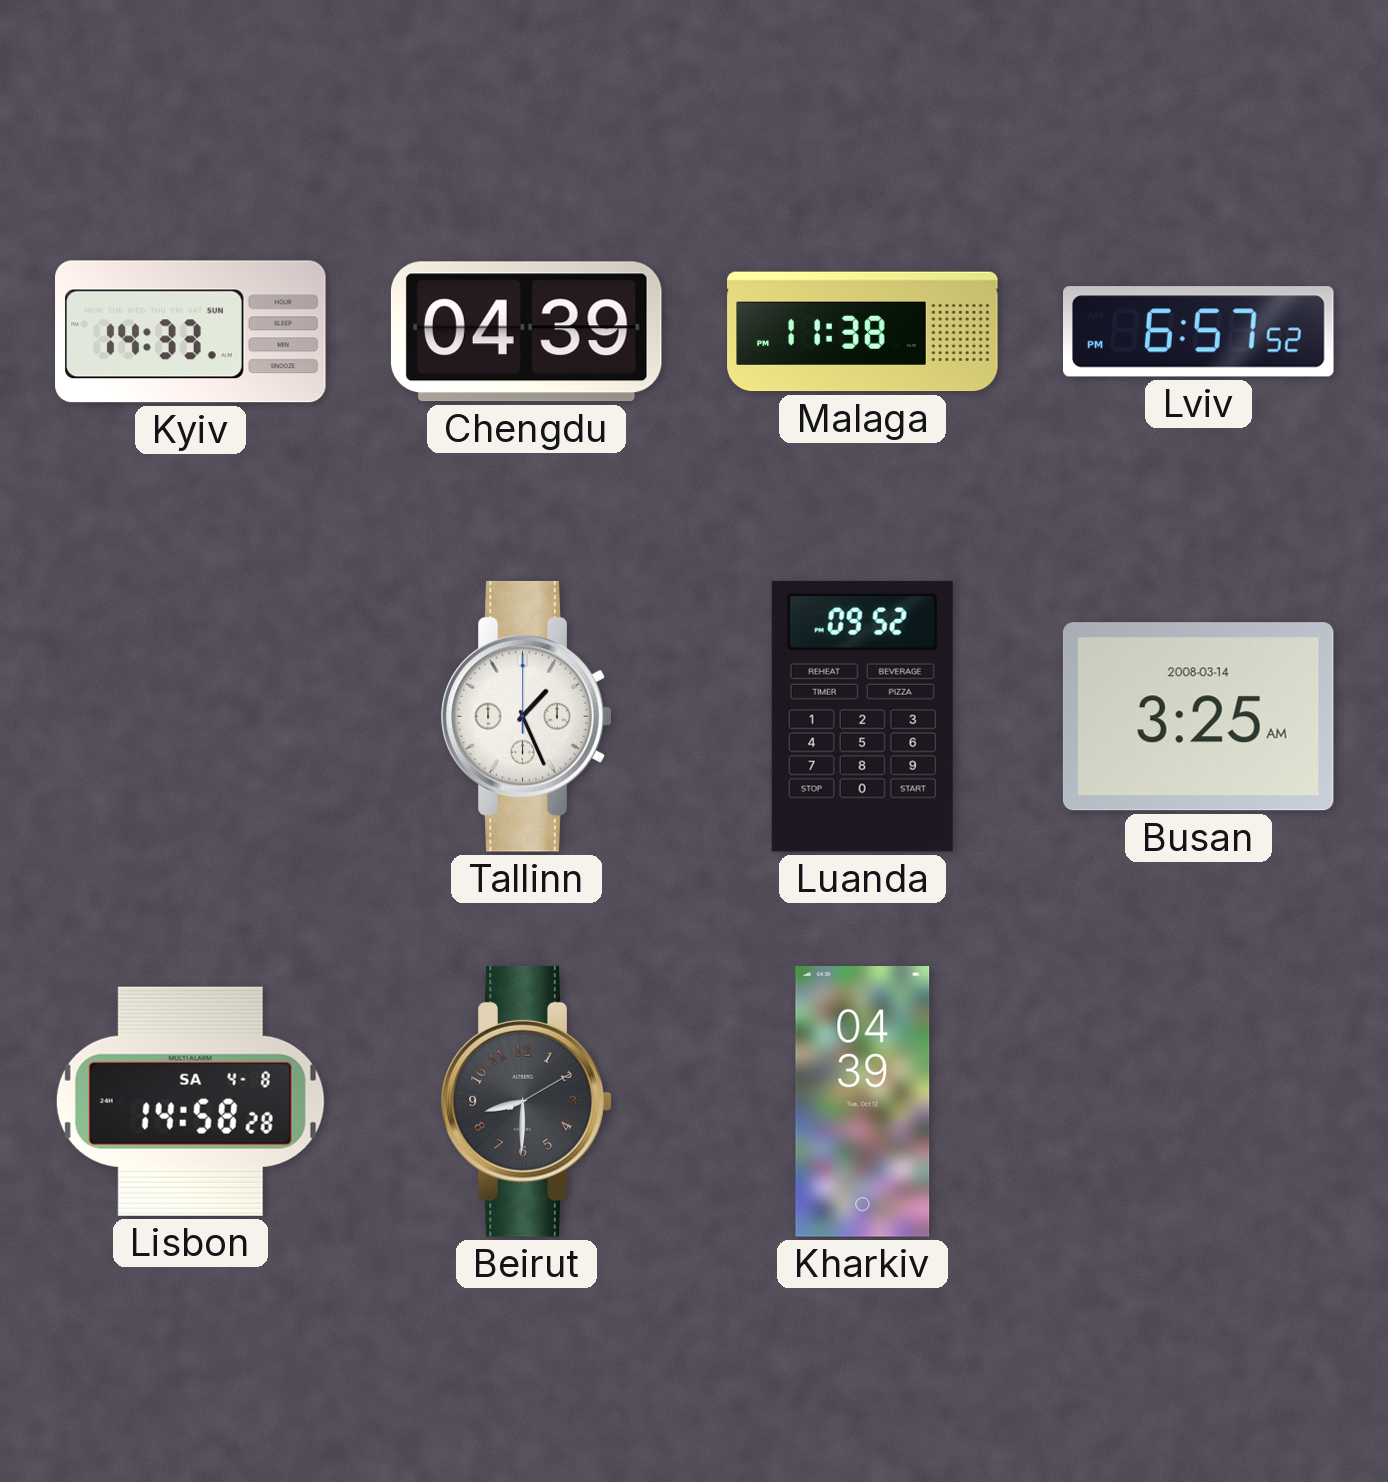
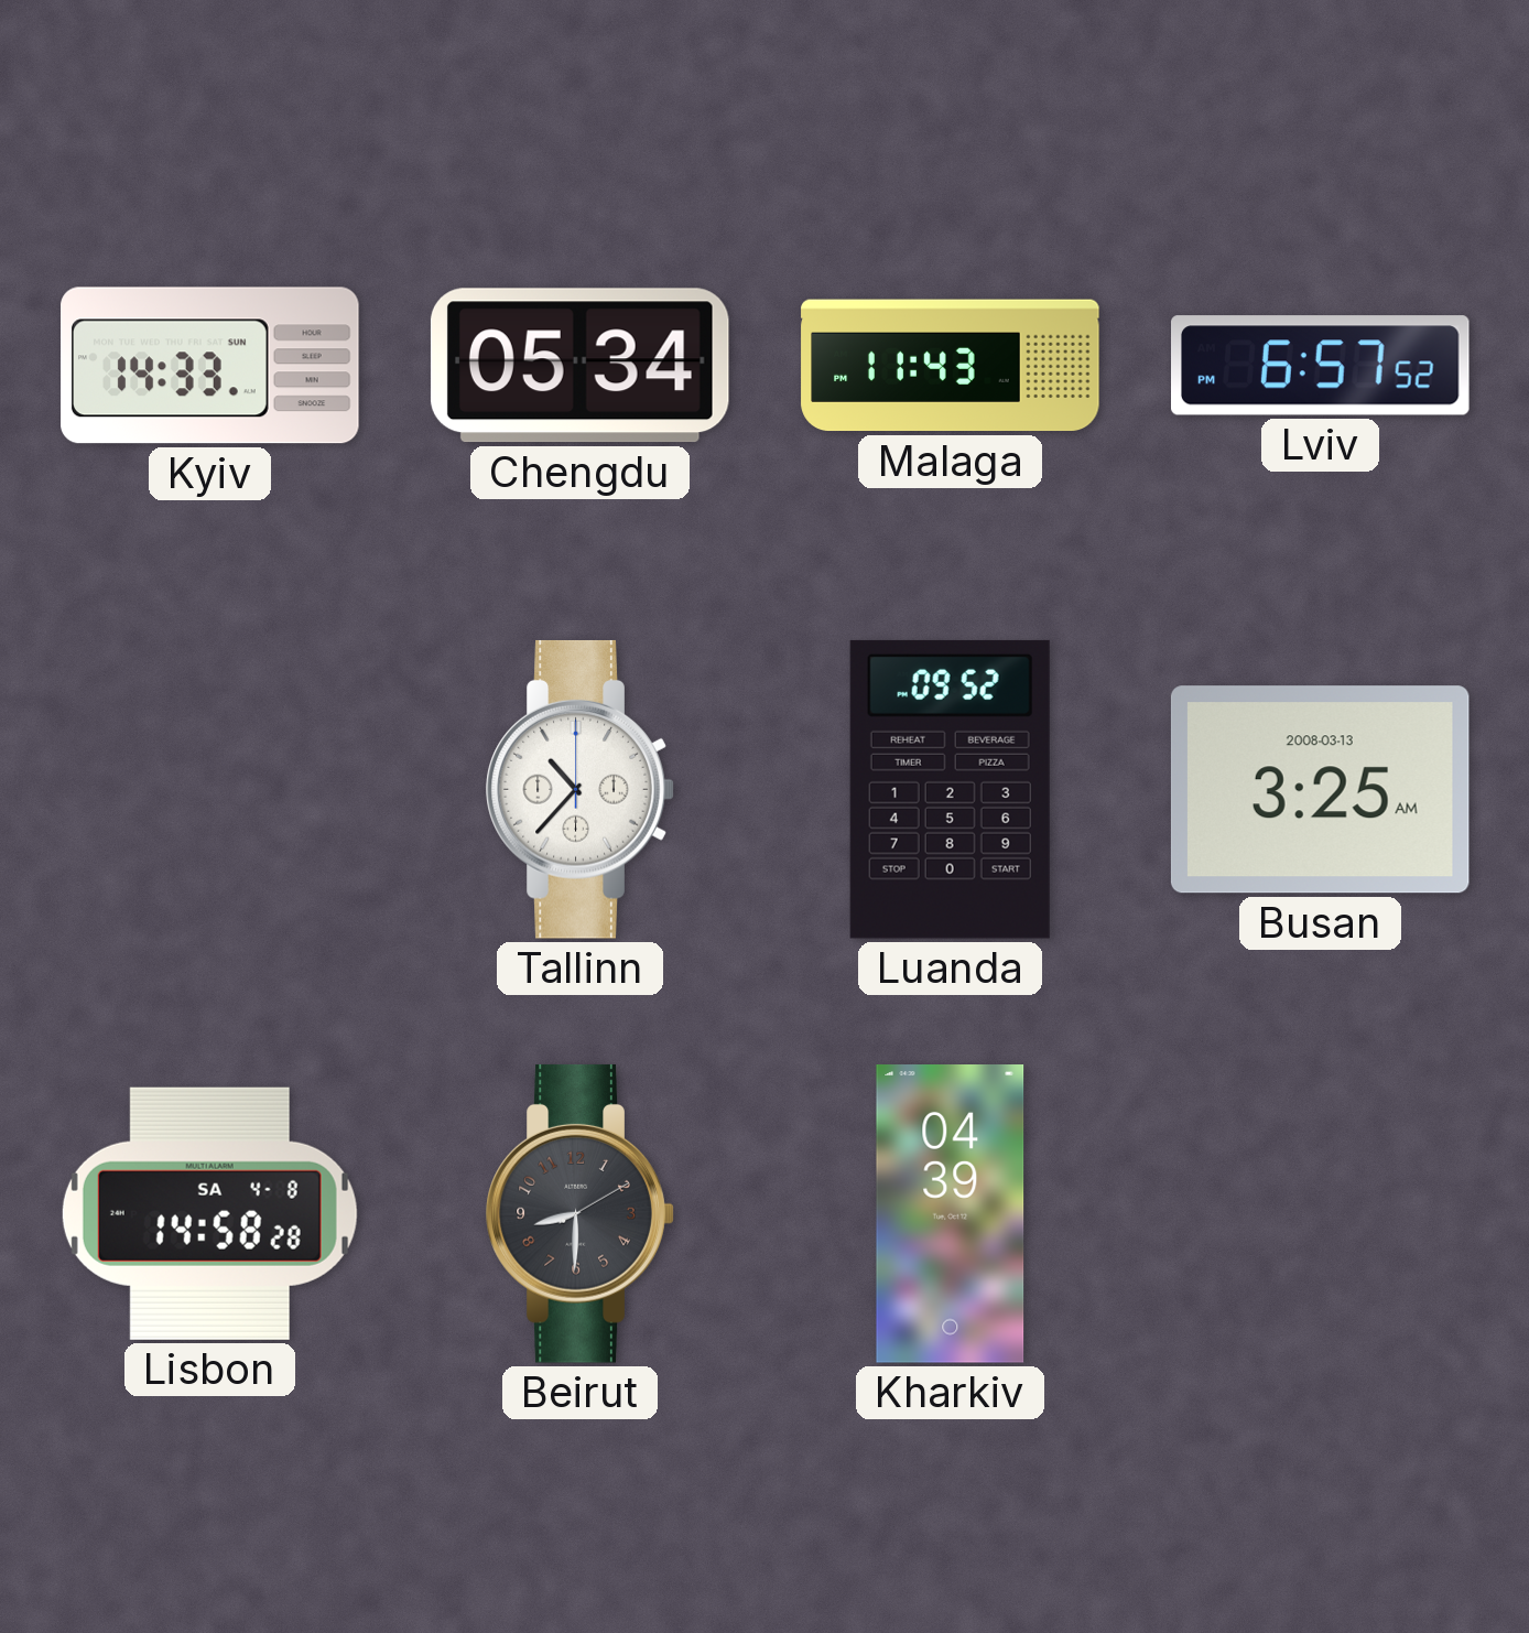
Chengdu: 04:39 -> 05:34 (579, 366)
Malaga: 11:38 -> 11:43 (951, 366)
Tallinn: 1:26 -> 10:37 (579, 789)
Busan date: 2008-03-14 -> 2008-03-13 (1320, 790)
